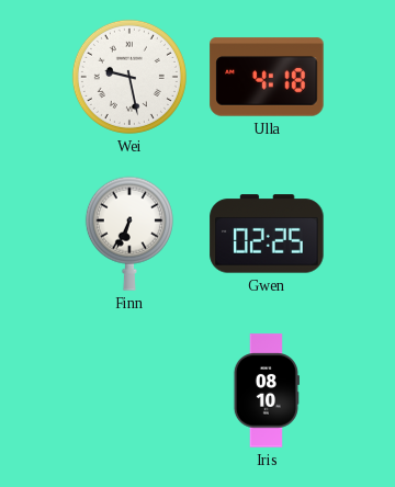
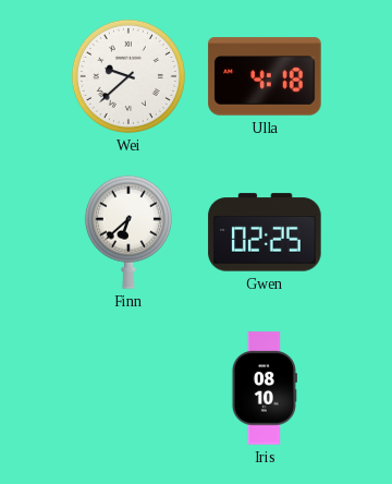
Wei: 9:28 -> 9:38 (128, 76)
Finn: 6:34 -> 6:38 (128, 232)
